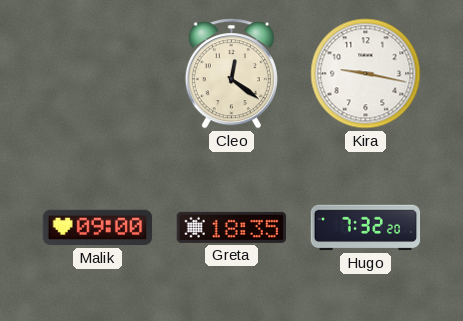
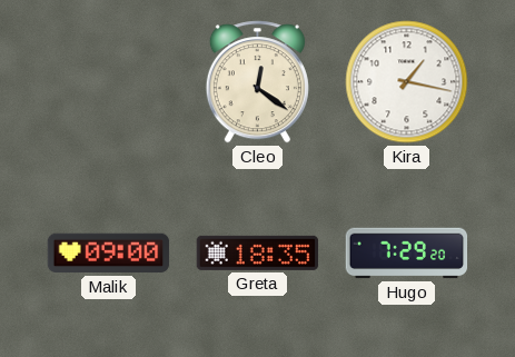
Kira: 9:17 -> 1:17 (407, 82)
Hugo: 7:32 -> 7:29 (407, 254)
